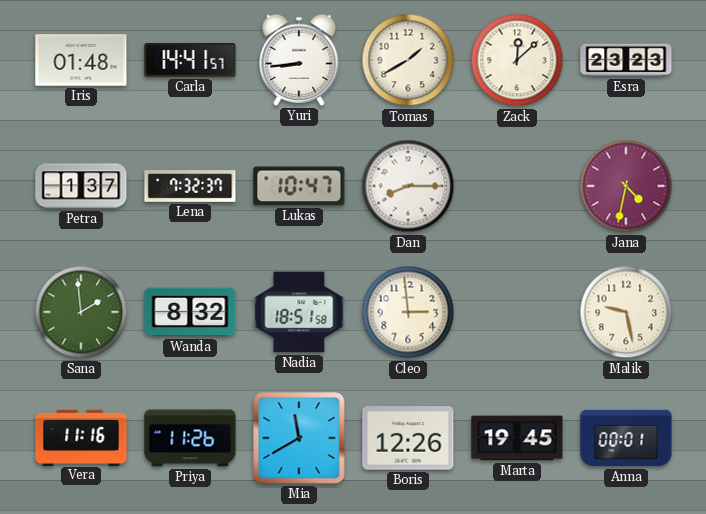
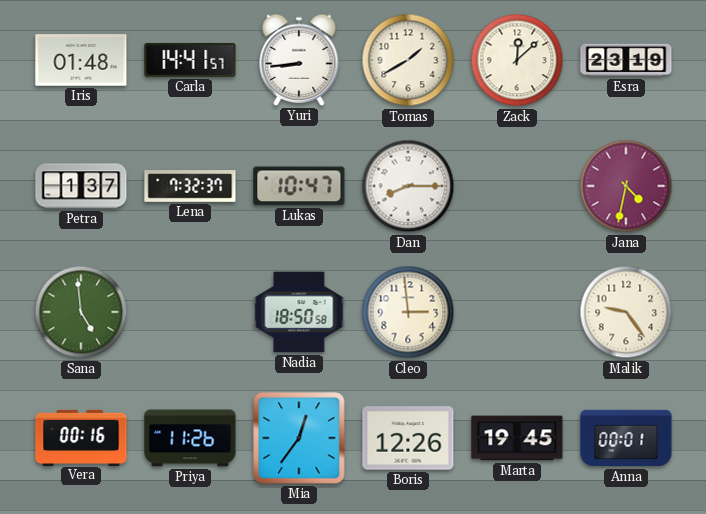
Esra: 23:23 -> 23:19 (626, 60)
Sana: 1:59 -> 4:59 (81, 312)
Wanda: 8:32 -> none (190, 312)
Nadia: 18:51 -> 18:50 (299, 312)
Malik: 9:28 -> 9:24 (626, 312)
Vera: 11:16 -> 00:16 (81, 437)
Mia: 11:40 -> 12:36 (299, 438)
